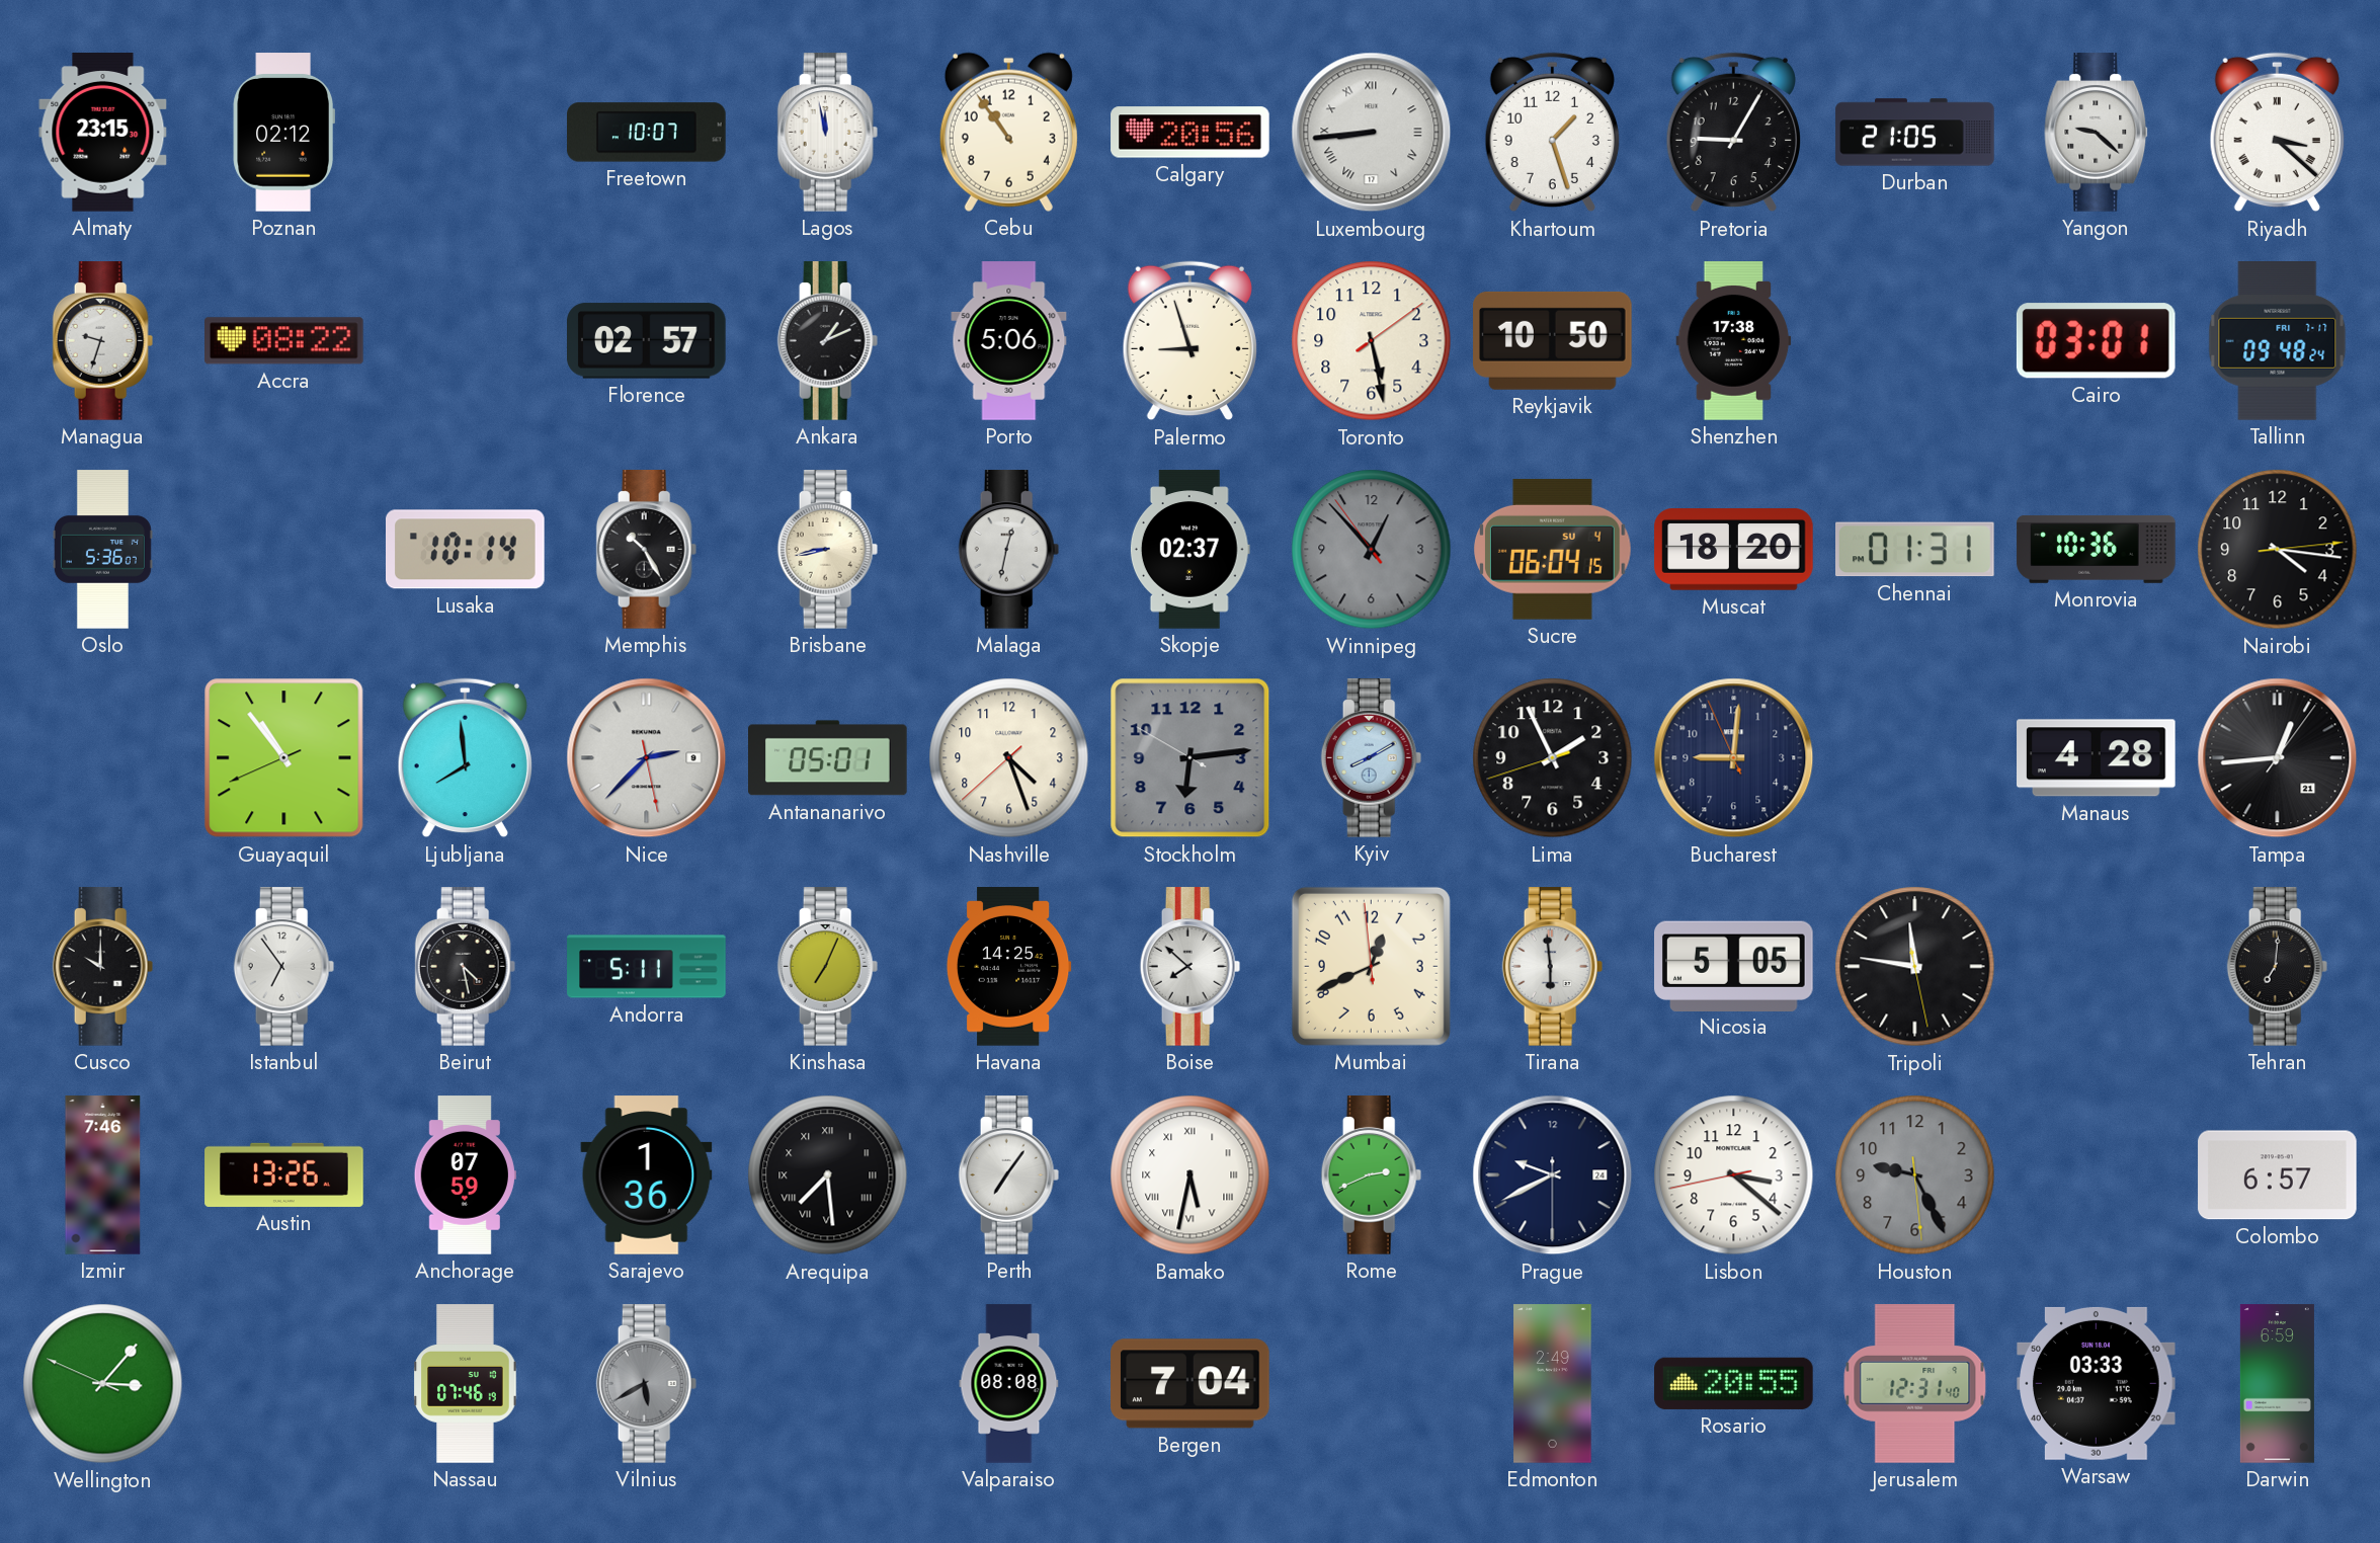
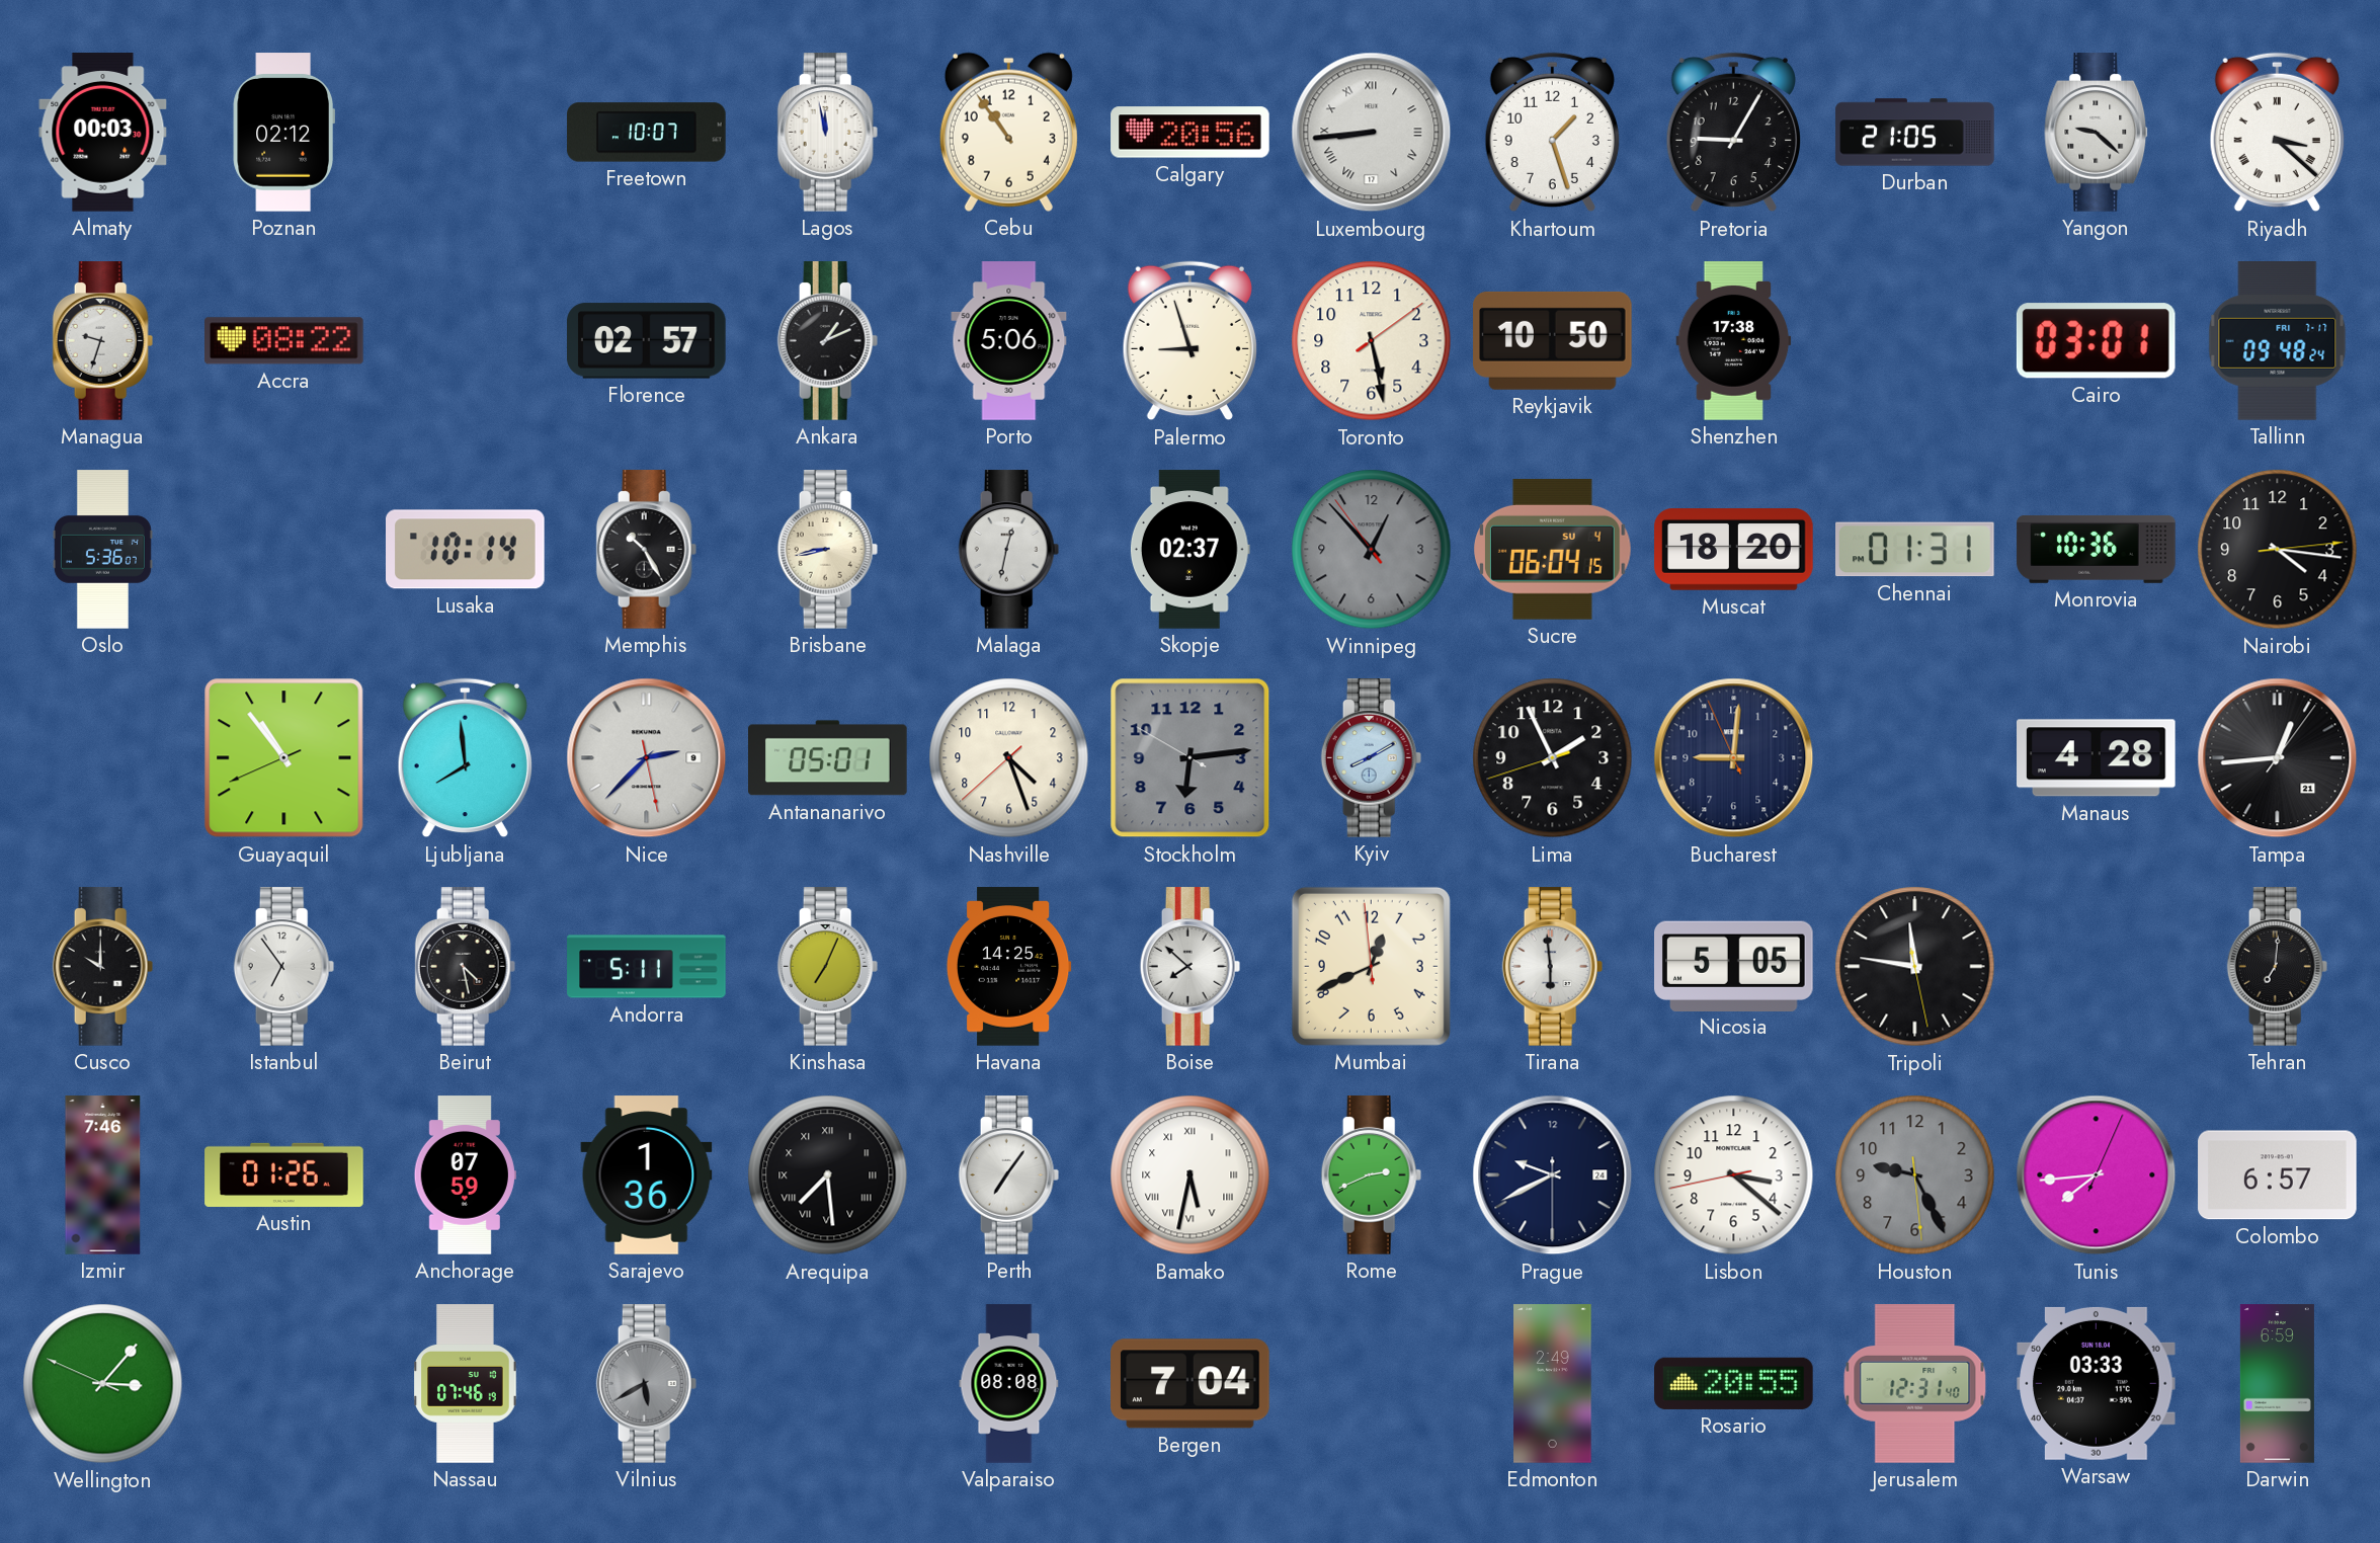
Almaty: 23:15 -> 00:03 (103, 133)
Austin: 13:26 -> 01:26 (284, 1174)
Tunis: none -> 7:44 (2097, 1175)
